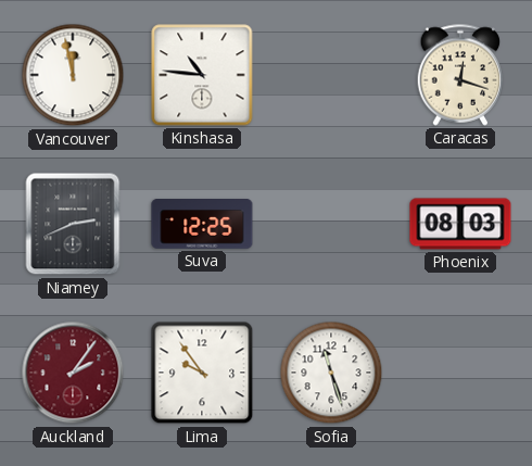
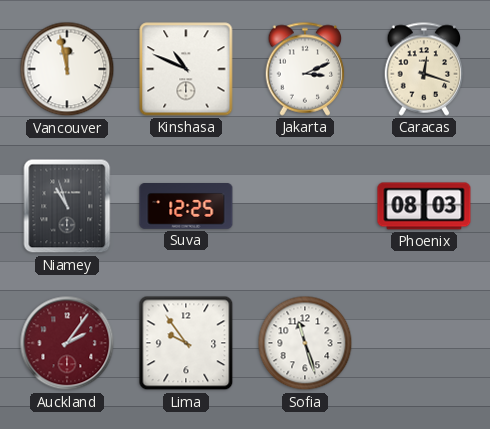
Kinshasa: 10:46 -> 10:49 (186, 69)
Jakarta: none -> 3:11 (305, 69)
Niamey: 2:41 -> 10:57 (67, 206)
